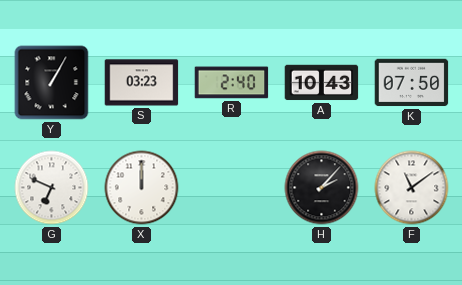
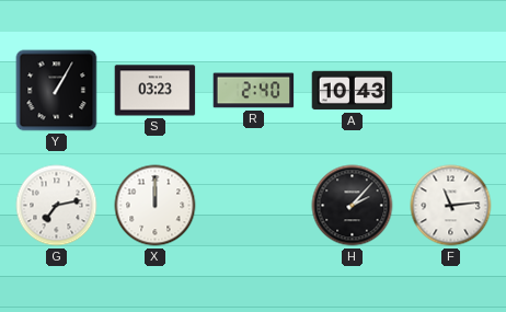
K: 07:50 -> none (412, 83)
G: 6:49 -> 7:13 (57, 206)
F: 11:09 -> 11:14 (451, 206)
